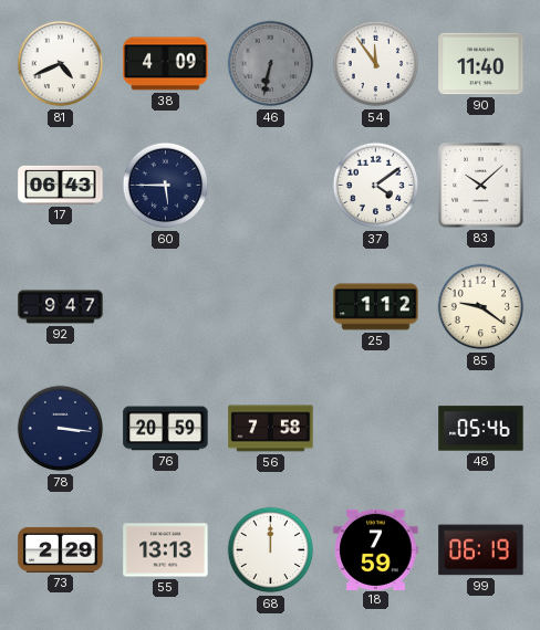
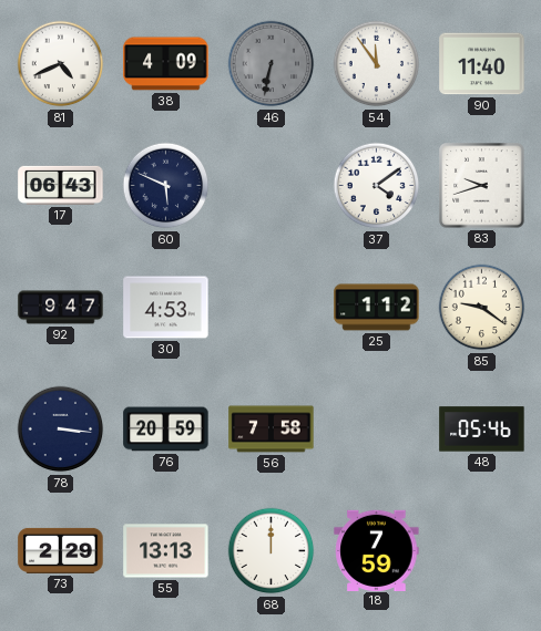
60: 5:45 -> 5:49 (166, 186)
83: 10:08 -> 9:42 (482, 186)
30: none -> 4:53 (166, 308)
99: 06:19 -> none (481, 550)
